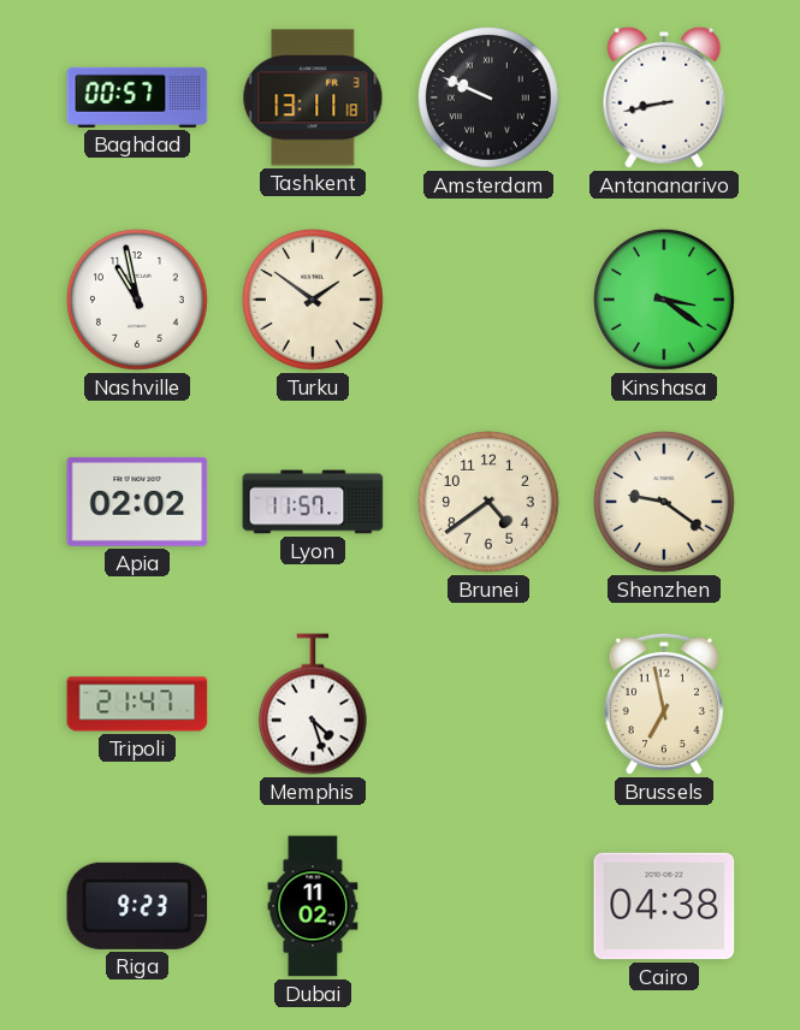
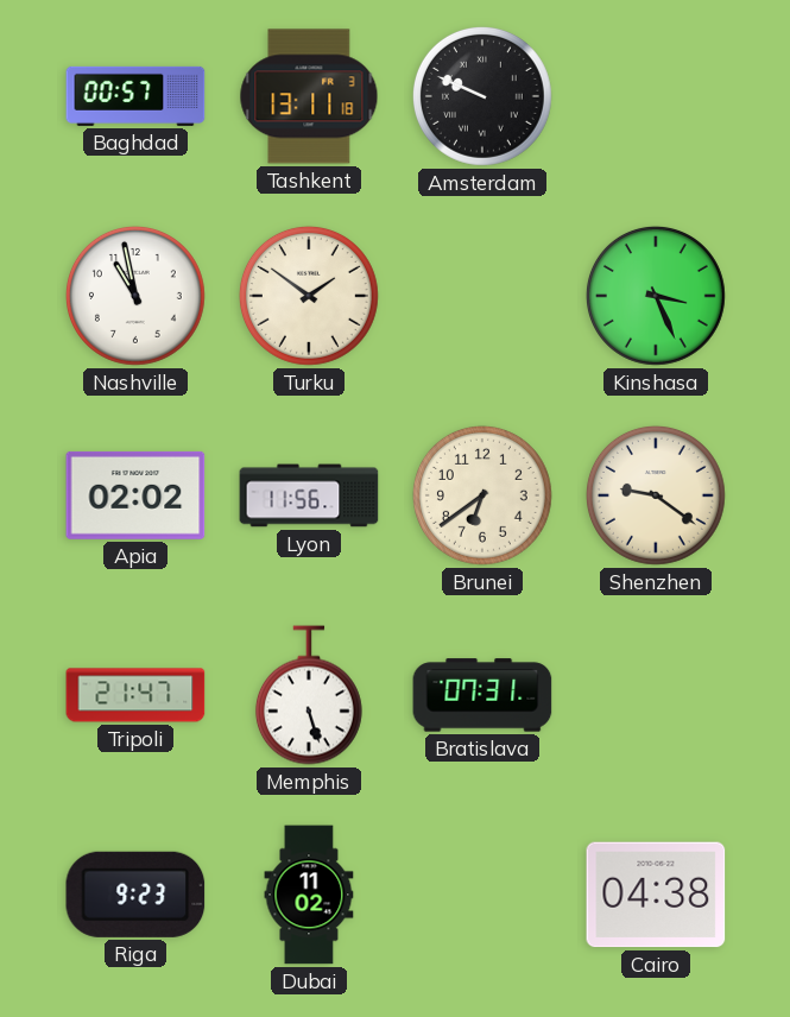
Antananarivo: 8:43 -> none (664, 97)
Kinshasa: 3:21 -> 3:26 (656, 296)
Lyon: 11:57 -> 11:56 (309, 495)
Brunei: 4:39 -> 6:39 (482, 495)
Memphis: 4:27 -> 5:27 (309, 695)
Bratislava: none -> 07:31 (482, 695)
Brussels: 6:58 -> none (663, 704)
